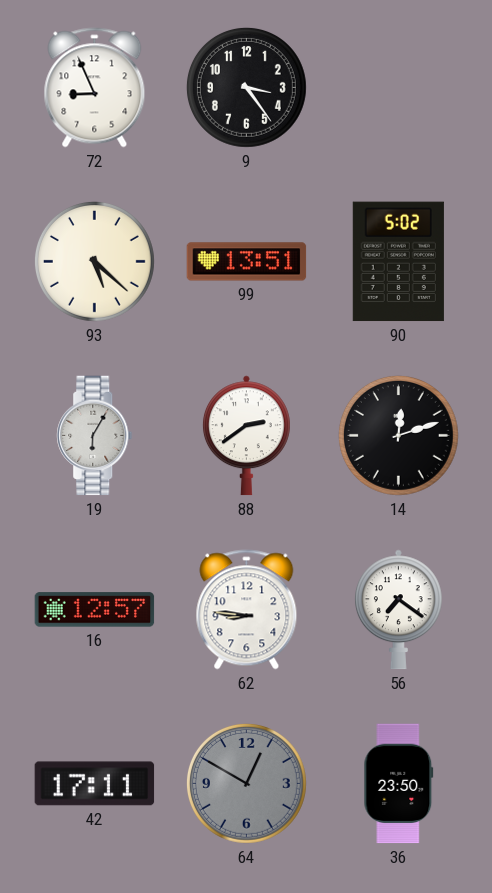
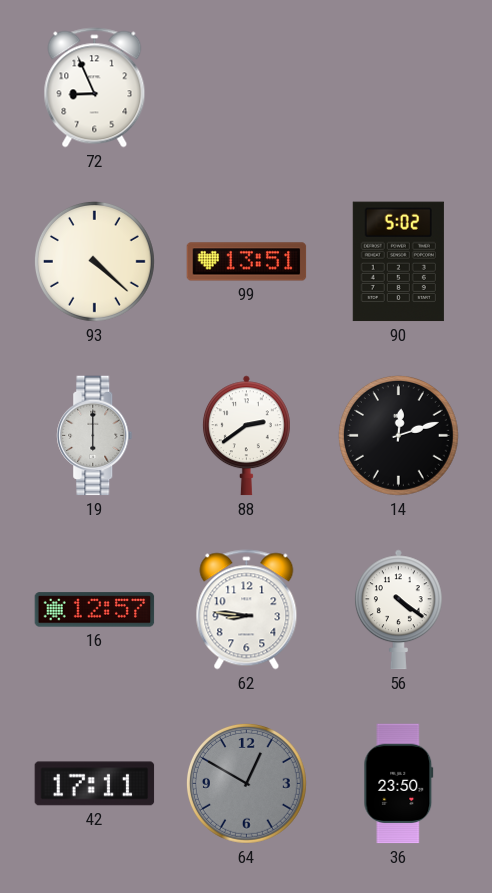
9: 3:24 -> none (246, 87)
93: 5:22 -> 4:22 (94, 261)
19: 6:05 -> 6:00 (95, 436)
56: 7:21 -> 4:21 (398, 610)
